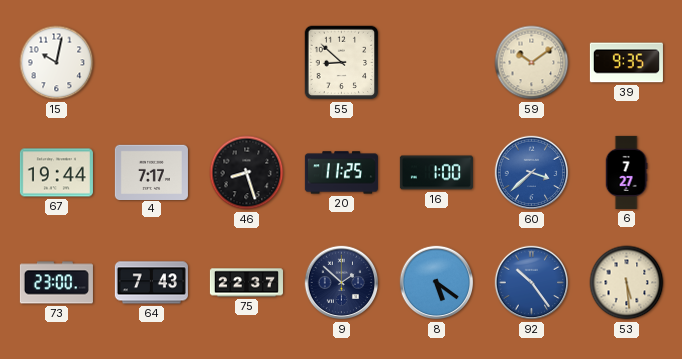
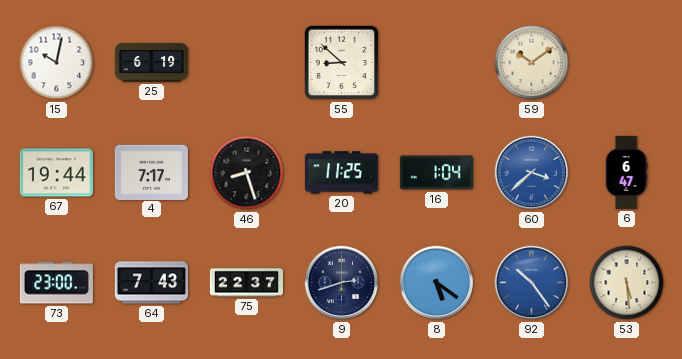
25: none -> 6:19 (151, 63)
39: 9:35 -> none (626, 63)
16: 1:00 -> 1:04 (436, 173)
6: 7:27 -> 6:47 (626, 172)
9: 1:52 -> 2:42 (342, 283)
